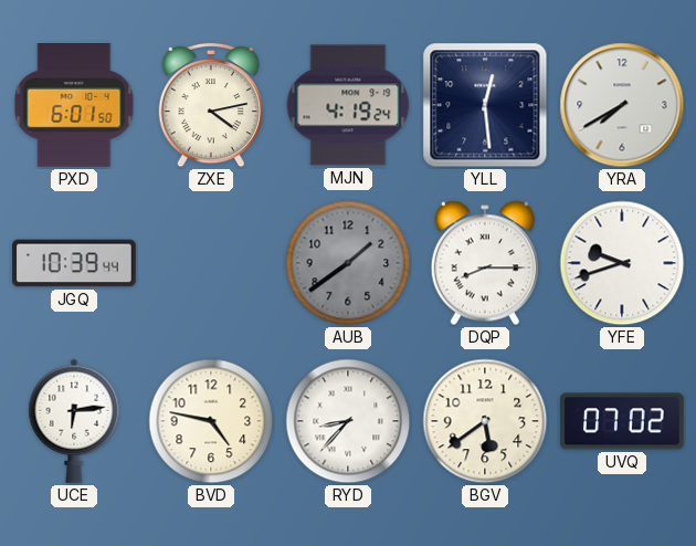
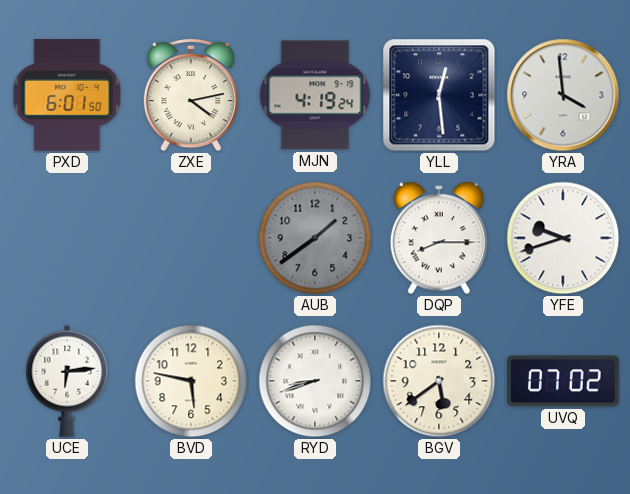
YRA: 7:40 -> 3:59 (563, 95)
JGQ: 10:39 -> none (74, 263)
BVD: 4:47 -> 5:47 (191, 381)
RYD: 8:37 -> 8:42 (315, 381)
